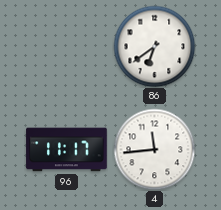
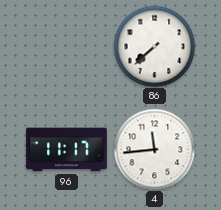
86: 6:39 -> 7:38 (154, 46)
